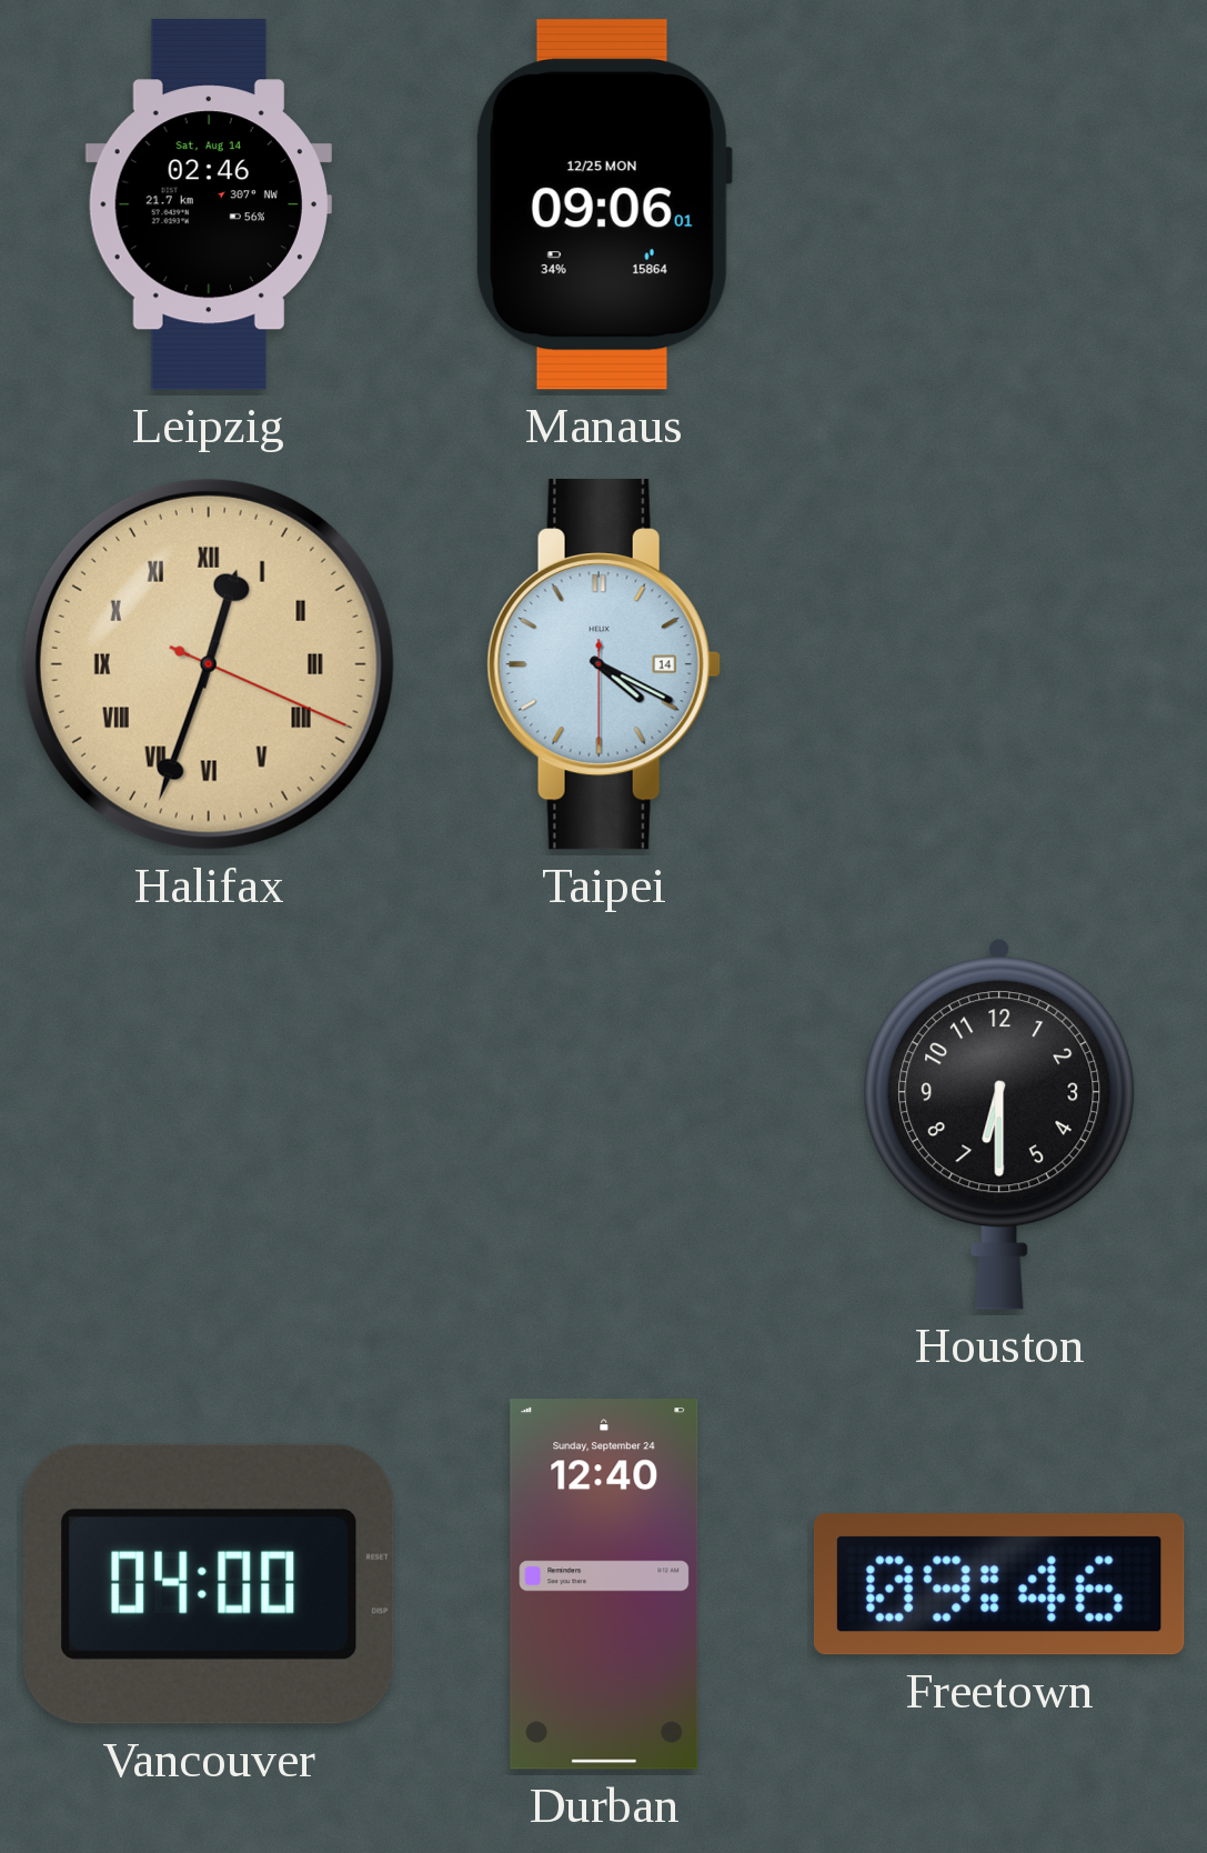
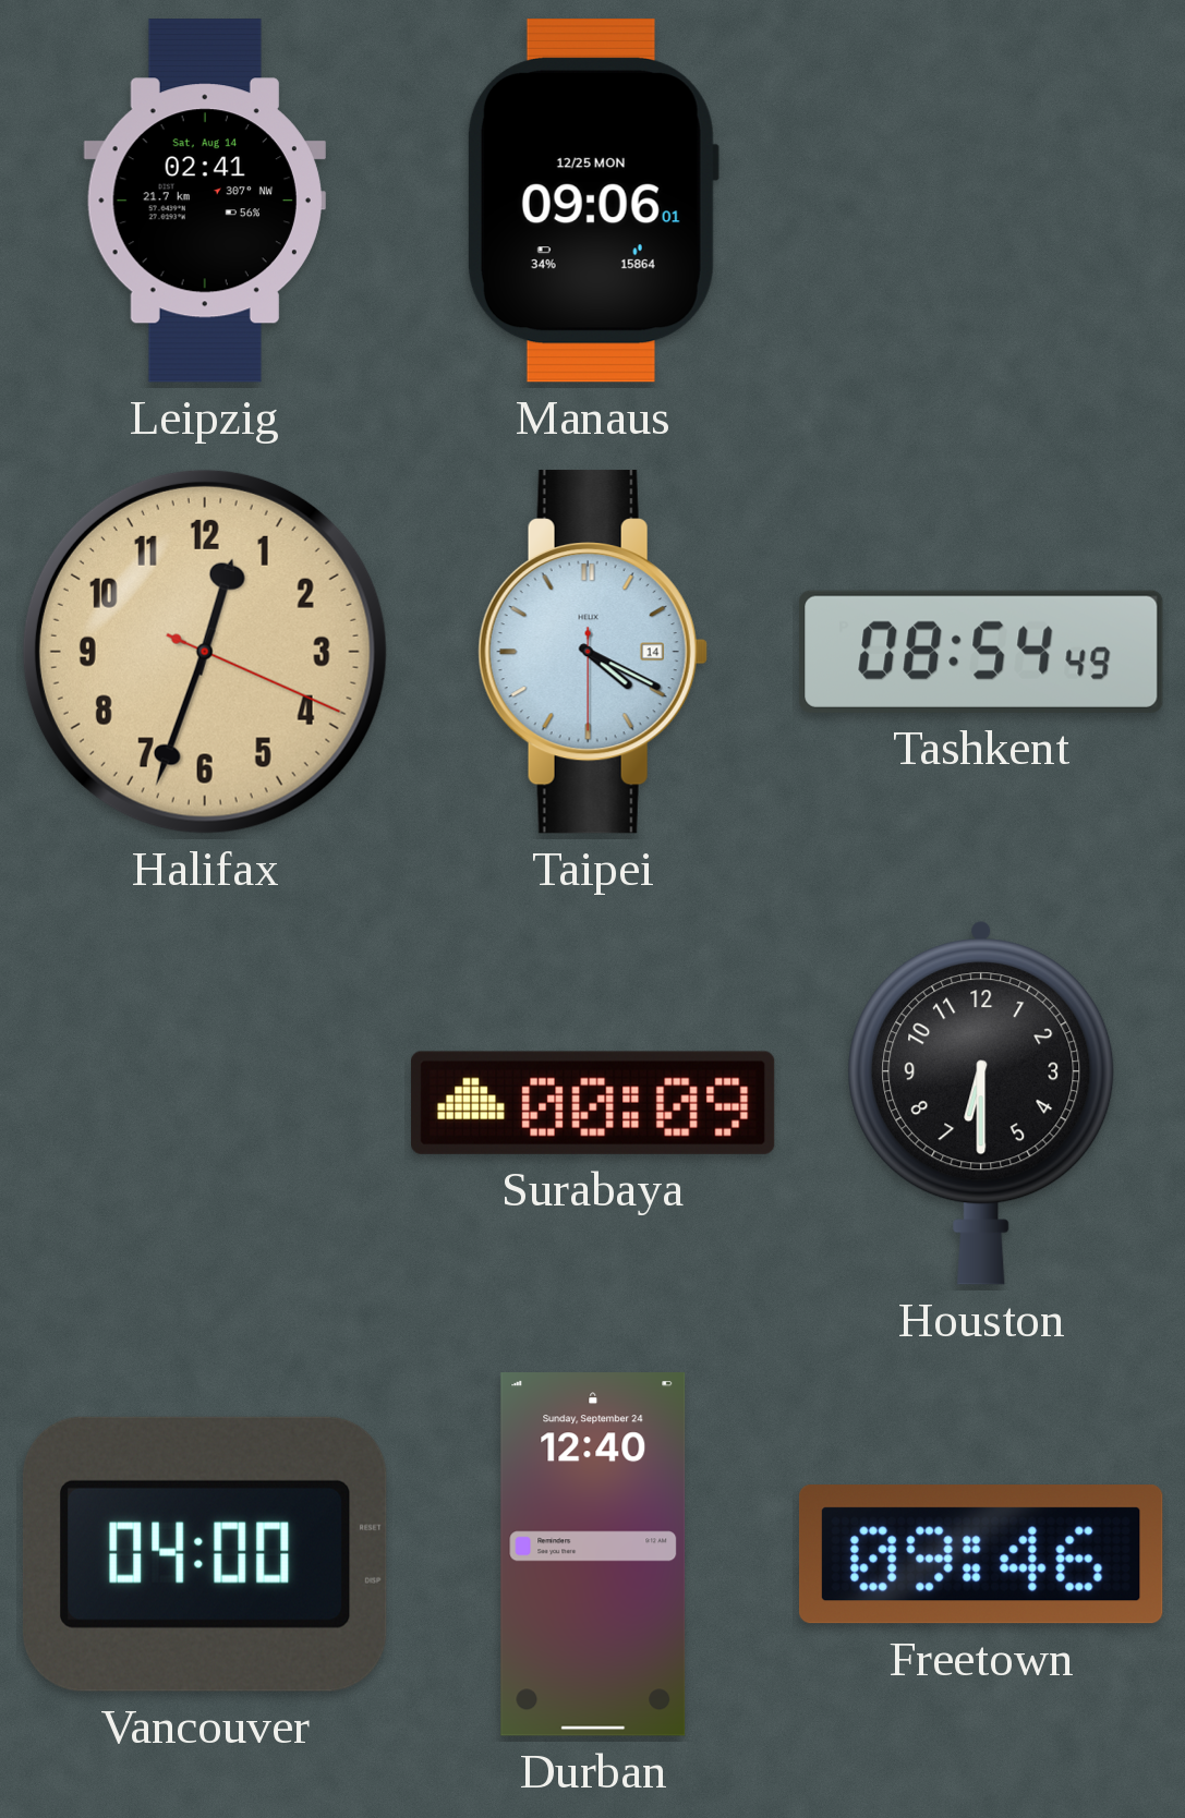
Leipzig: 02:46 -> 02:41 (205, 201)
Halifax numerals: Roman -> Arabic (205, 652)
Tashkent: none -> 08:54 (981, 652)
Surabaya: none -> 00:09 (593, 1103)
